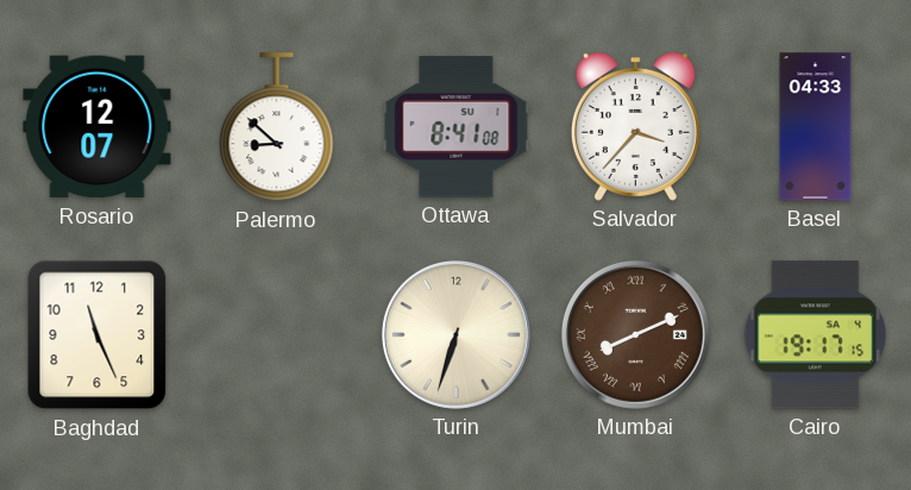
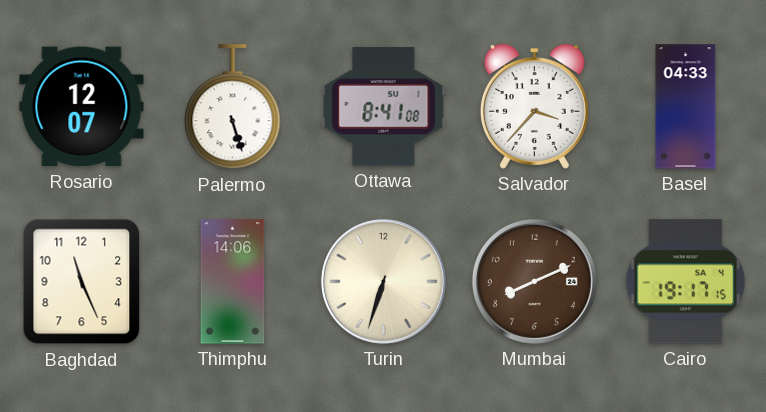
Palermo: 8:52 -> 5:27 (233, 107)
Thimphu: none -> 14:06 (233, 282)
Mumbai numerals: Roman -> Arabic (534, 281)
